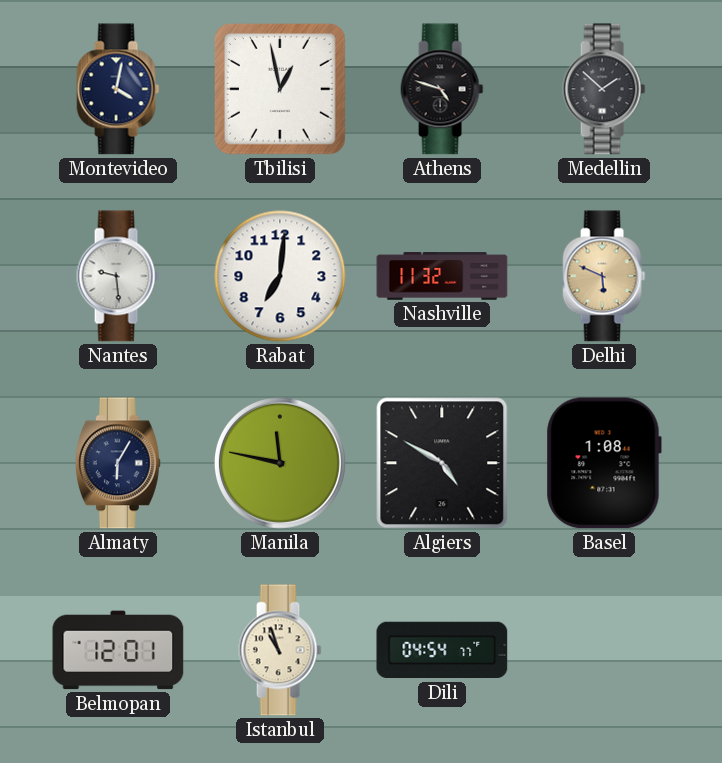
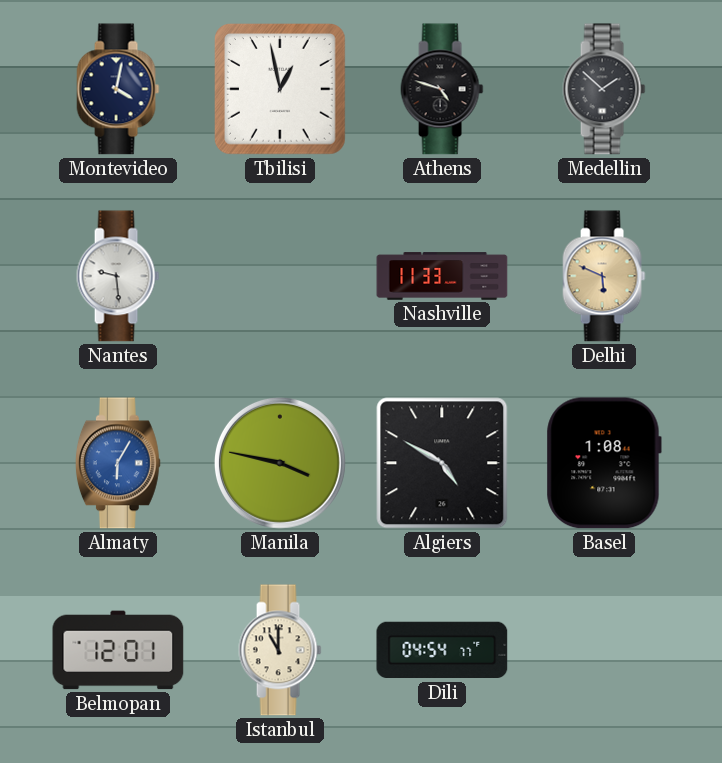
Rabat: 7:01 -> none (280, 276)
Nashville: 11:32 -> 11:33 (442, 276)
Almaty dial: navy -> blue (118, 463)
Manila: 11:47 -> 3:47 (280, 463)
Istanbul: 10:57 -> 11:00 (280, 650)
